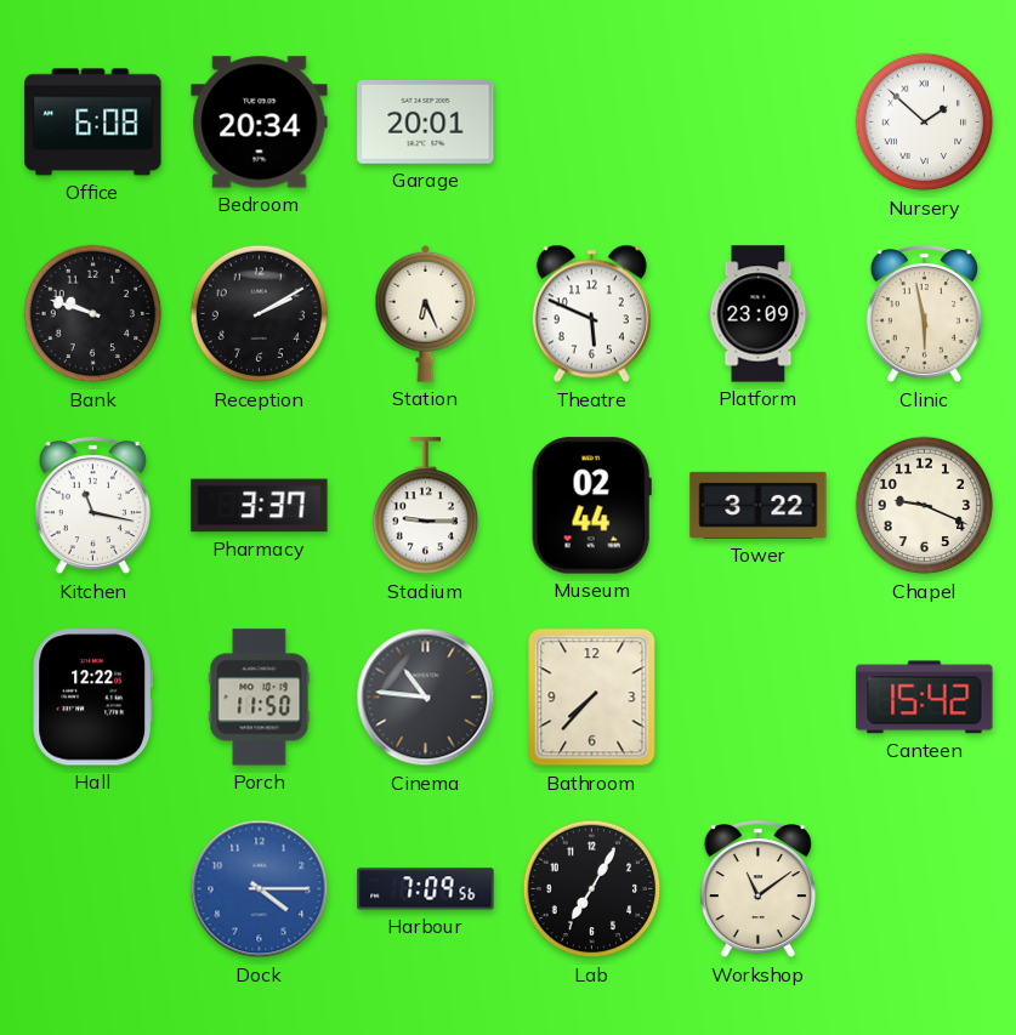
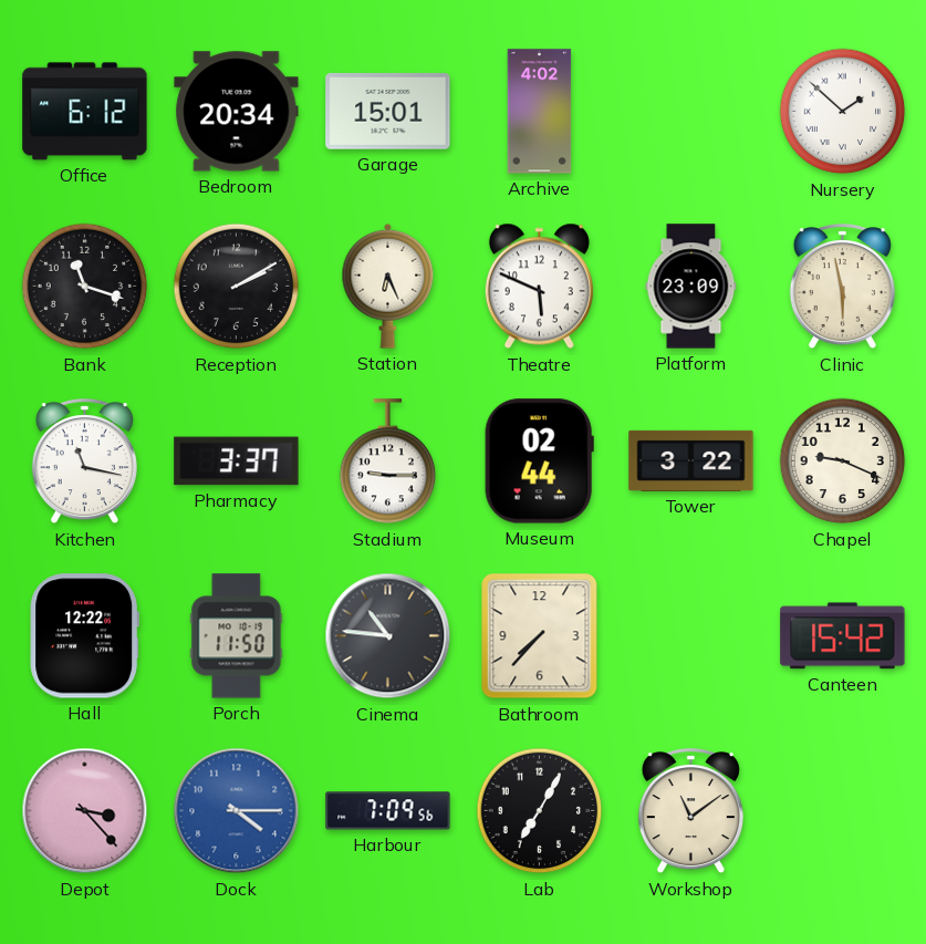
Office: 6:08 -> 6:12 (85, 112)
Garage: 20:01 -> 15:01 (388, 111)
Archive: none -> 4:02 (540, 112)
Bank: 9:48 -> 11:18 (85, 287)
Depot: none -> 3:23 (85, 811)
